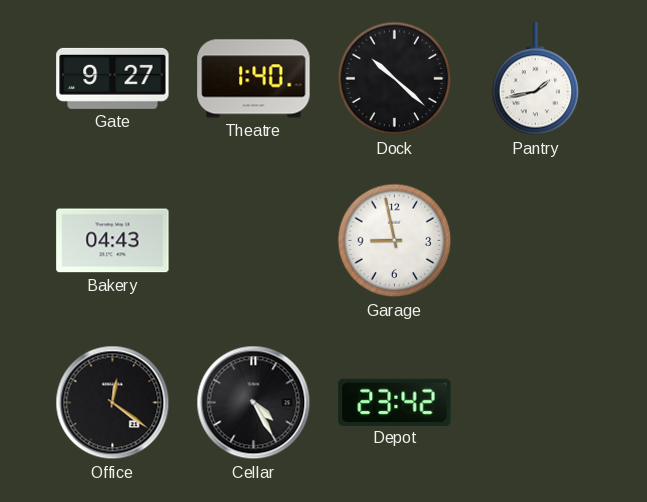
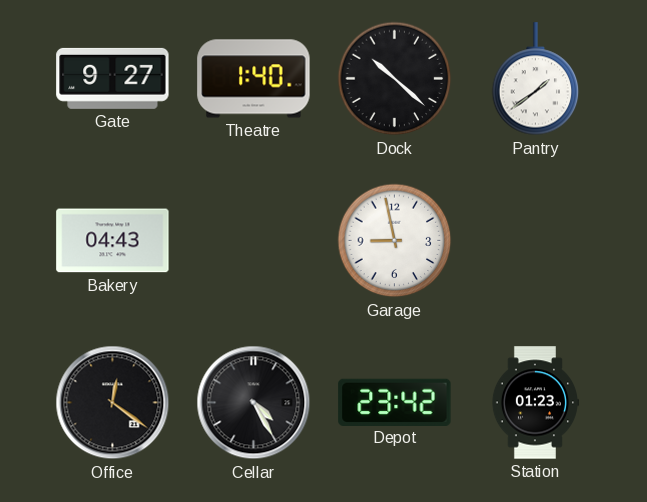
Pantry: 1:43 -> 1:39 (536, 79)
Station: none -> 01:23 (534, 403)
